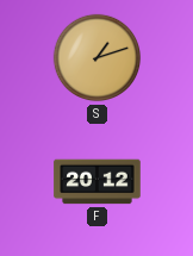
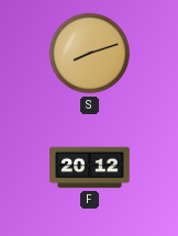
S: 1:12 -> 8:12 (90, 54)
